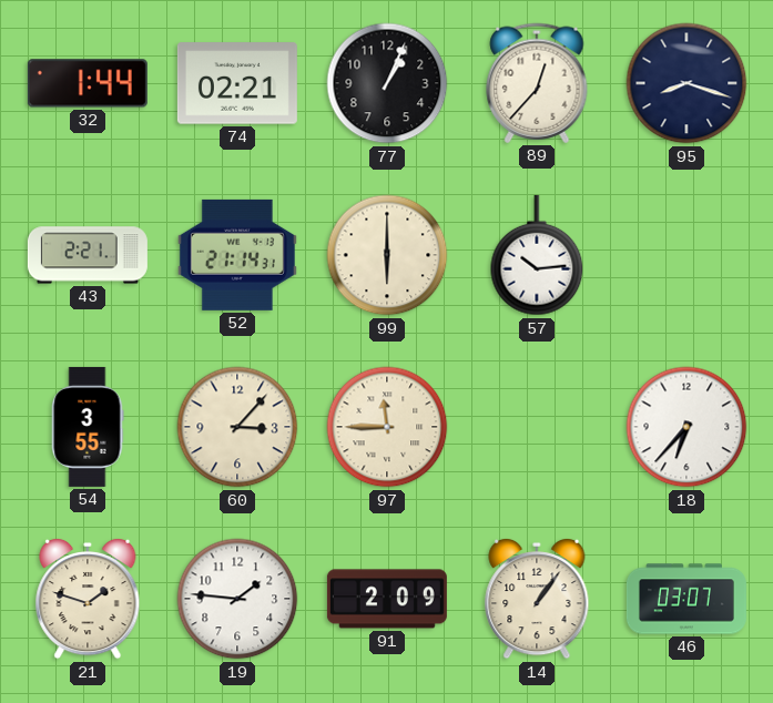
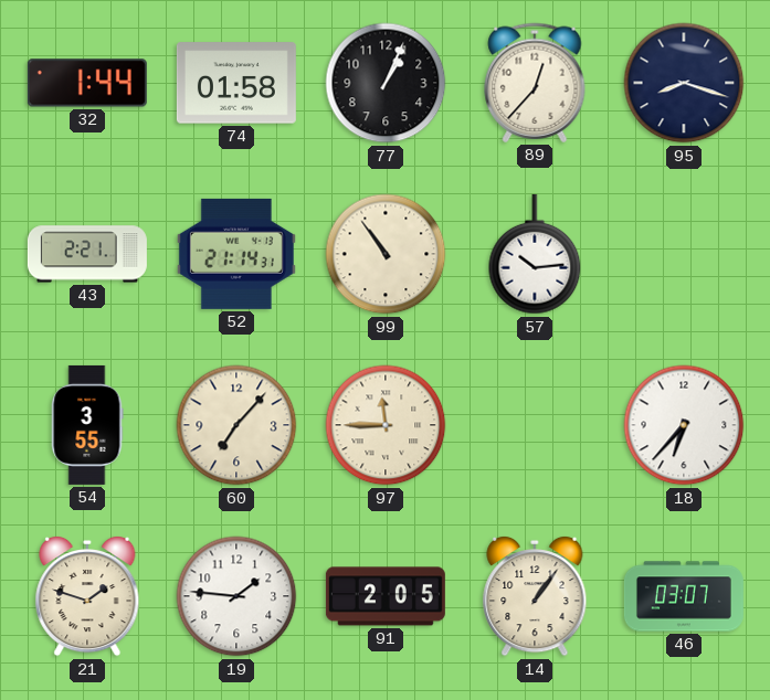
74: 02:21 -> 01:58 (236, 83)
99: 6:00 -> 10:54 (386, 254)
60: 3:07 -> 7:07 (236, 425)
91: 2:09 -> 2:05 (386, 596)
